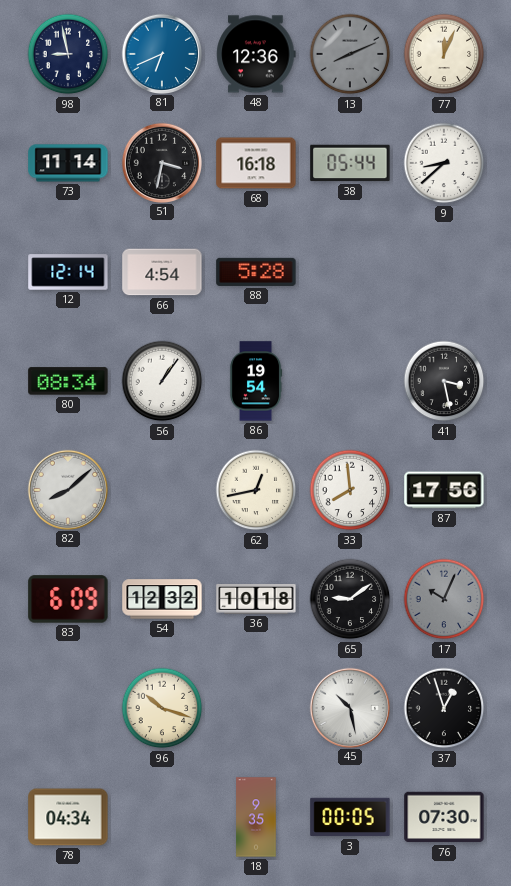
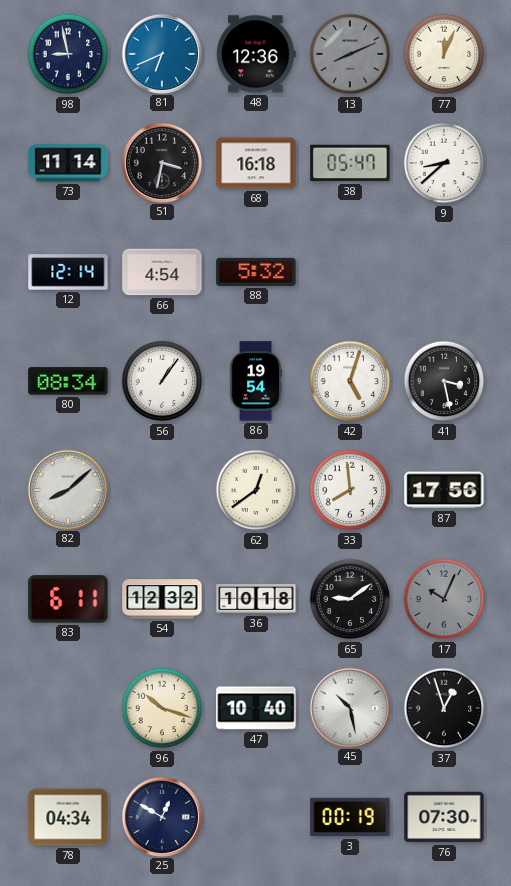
38: 05:44 -> 05:47 (350, 163)
88: 5:28 -> 5:32 (256, 272)
42: none -> 5:03 (350, 381)
62: 12:43 -> 12:39 (256, 490)
83: 6:09 -> 6:11 (68, 599)
47: none -> 10:40 (256, 708)
25: none -> 12:50 (161, 816)
18: 9:35 -> none (256, 817)
3: 00:05 -> 00:19 (350, 817)
